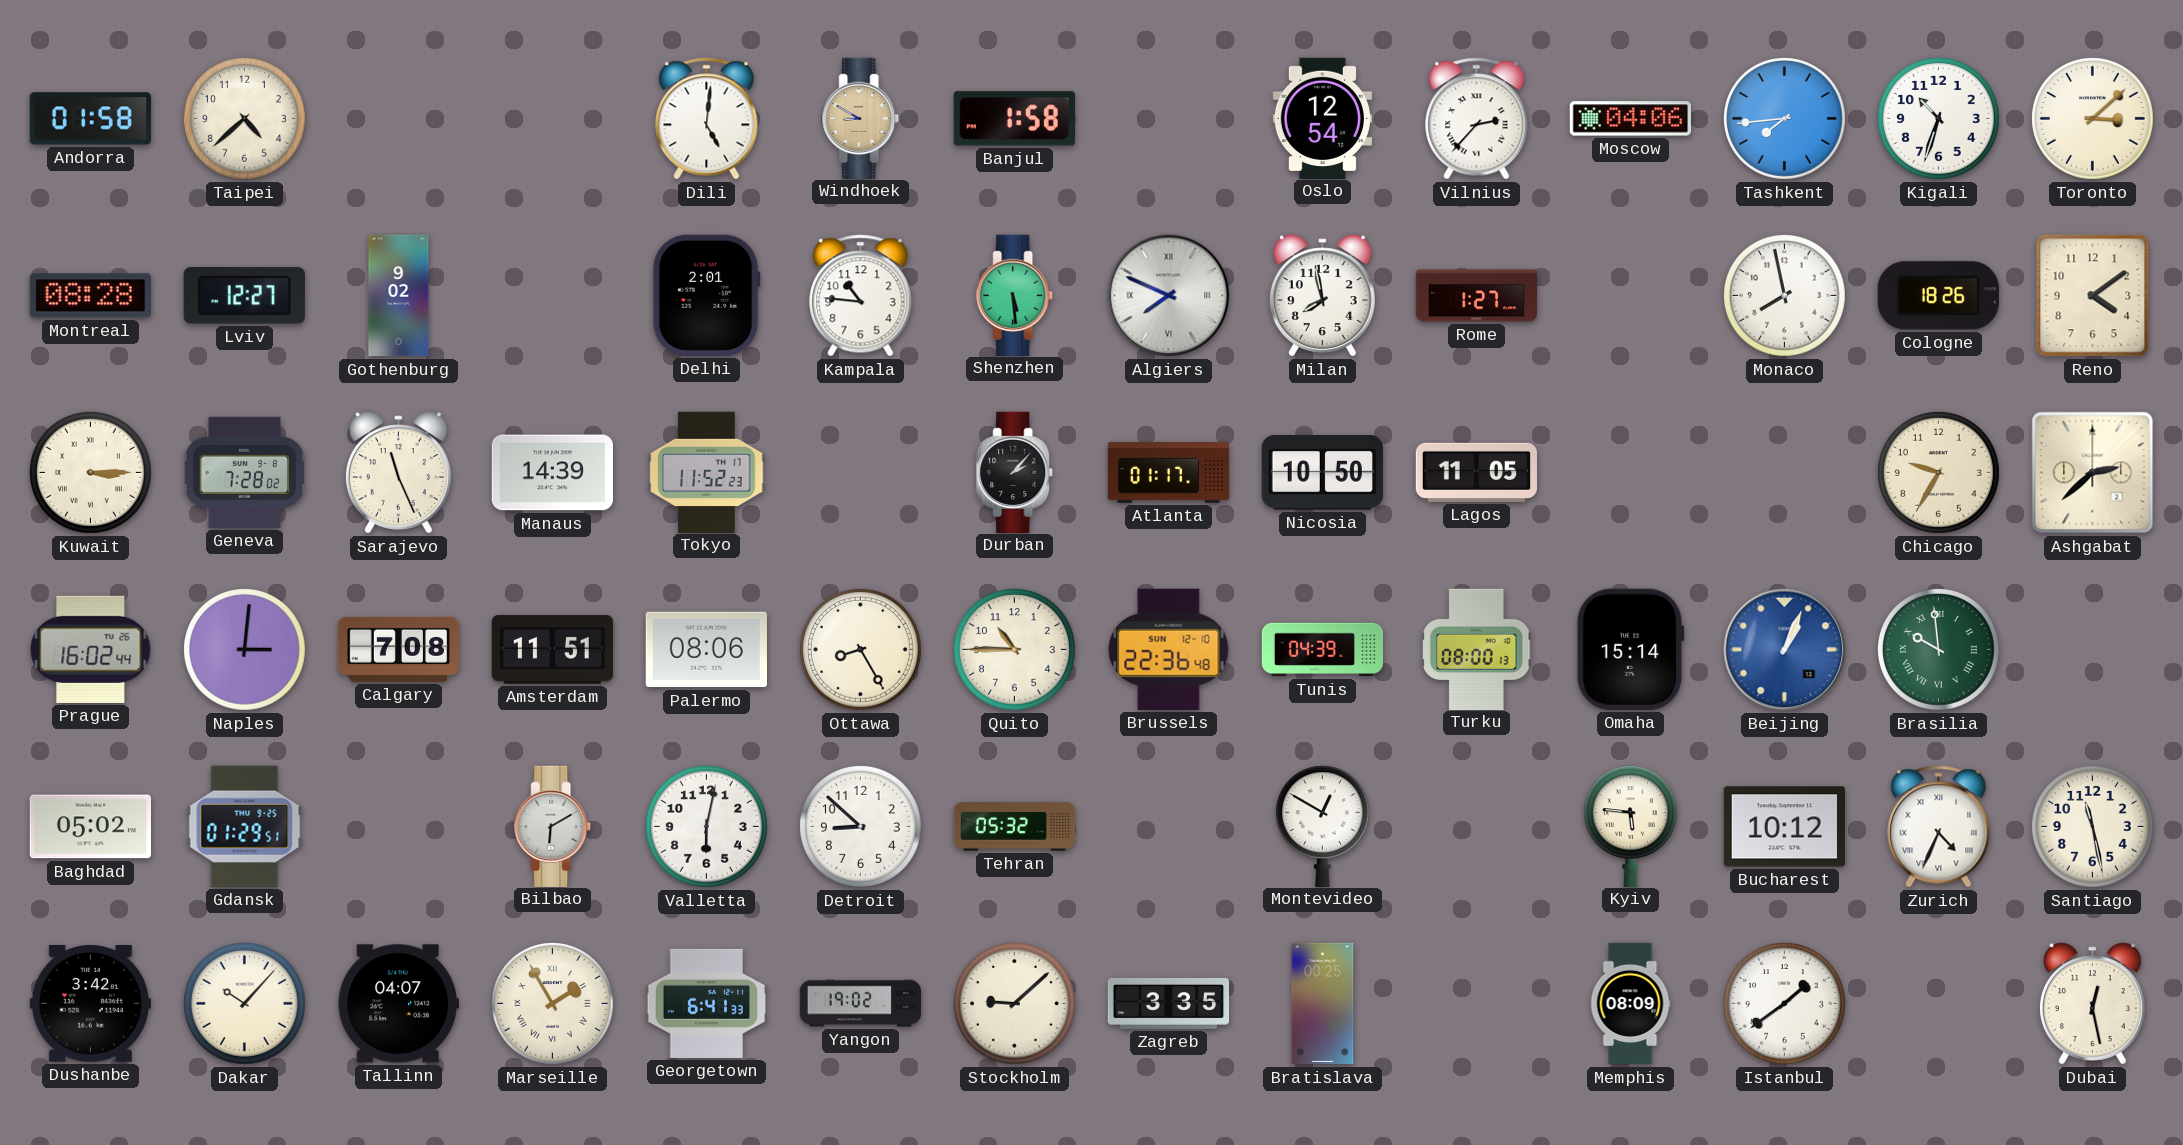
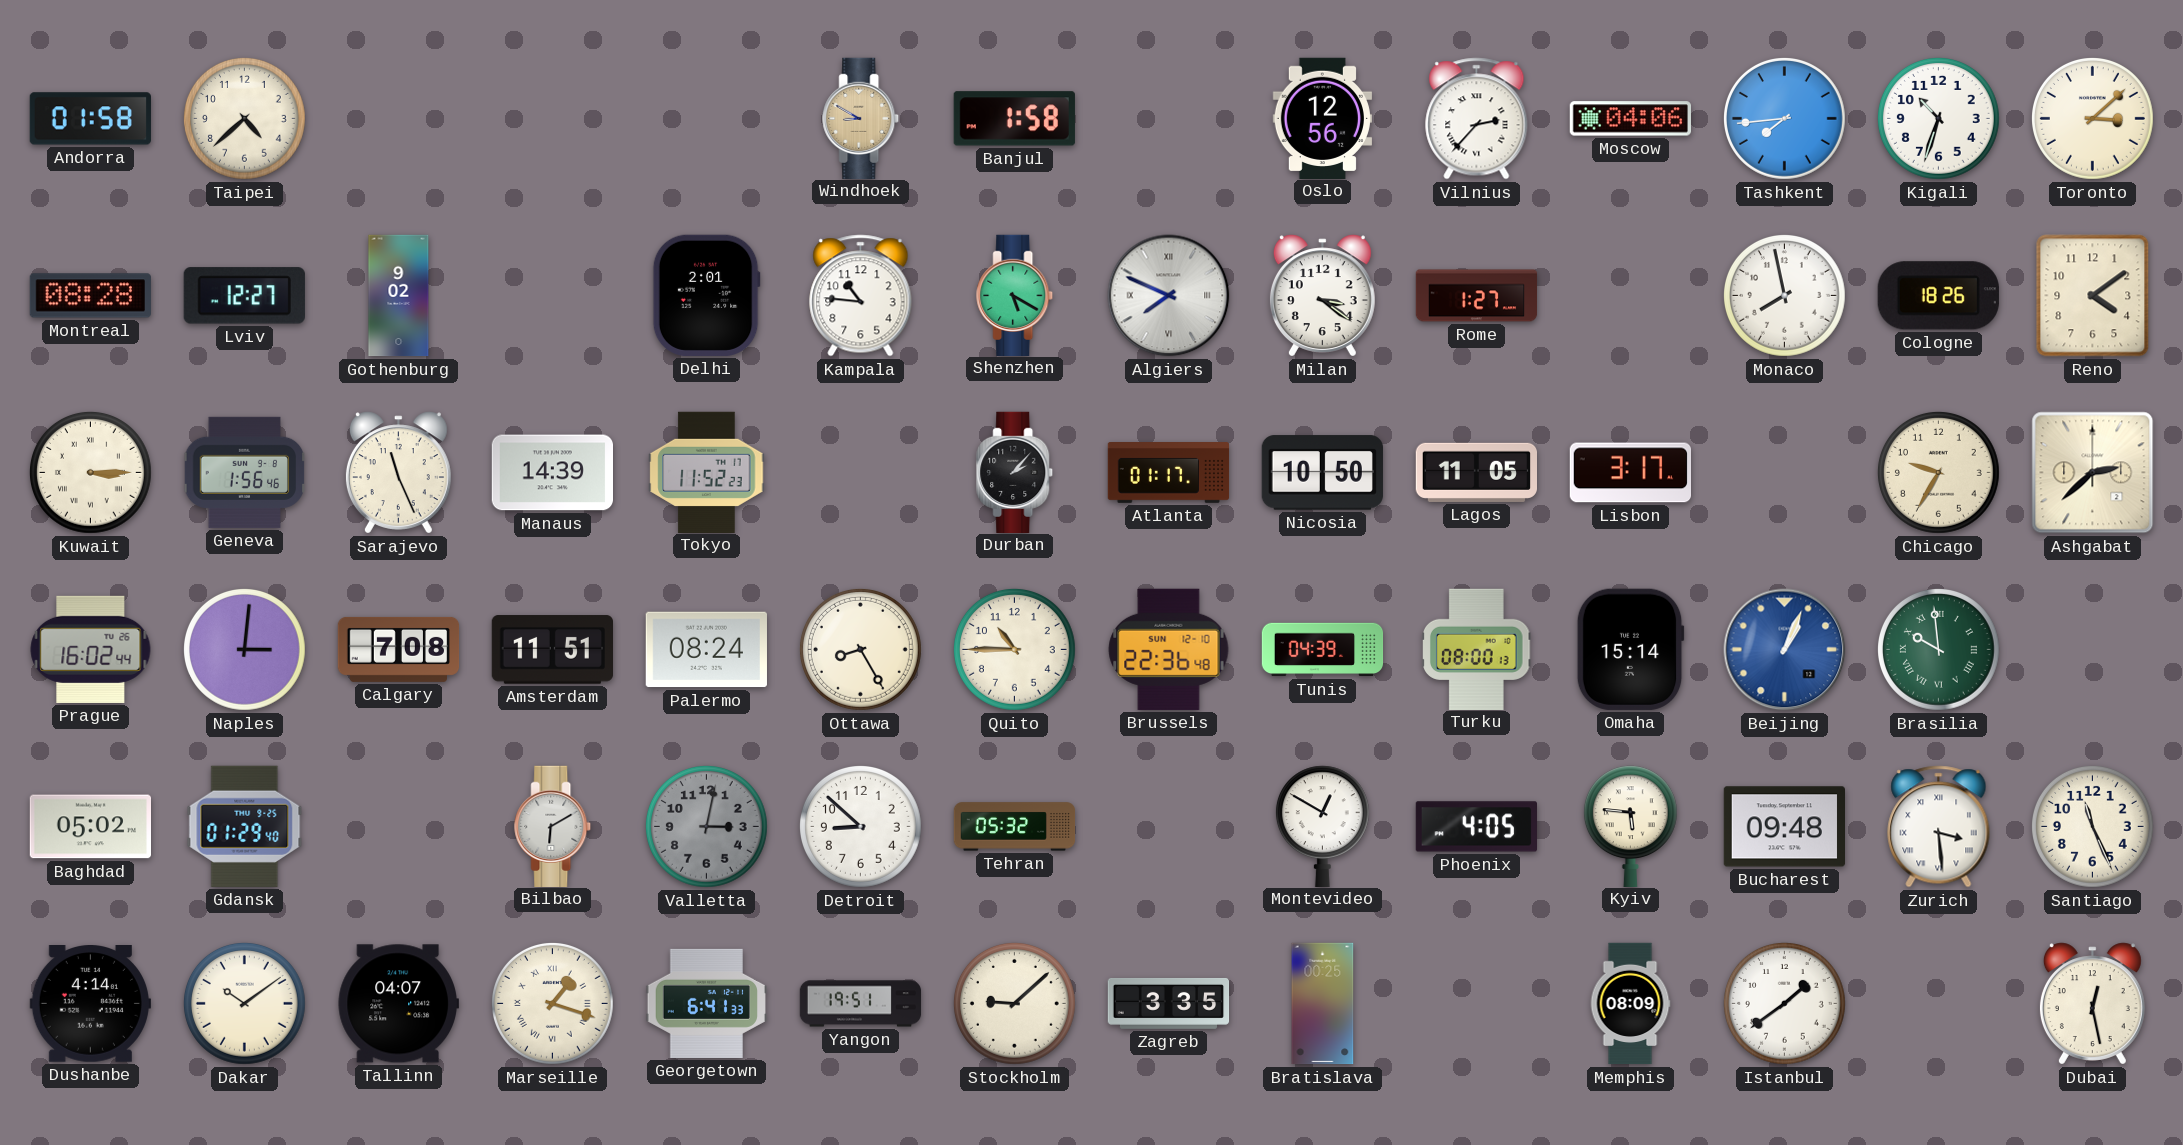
Dili: 5:01 -> none (707, 119)
Oslo: 12:54 -> 12:56 (1322, 118)
Shenzhen: 5:29 -> 5:20 (1015, 295)
Milan: 7:58 -> 3:21 (1322, 296)
Geneva: 7:28 -> 1:56 (245, 472)
Lisbon: none -> 3:17 (1630, 473)
Palermo: 08:06 -> 08:24 (706, 650)
Gdansk: 01:29:51 -> 01:29:40 (245, 826)
Valletta: 6:02 -> 3:02 (706, 826)
Valletta dial: white -> grey (706, 826)
Phoenix: none -> 4:05 (1476, 827)
Bucharest: 10:12 -> 09:48 (1784, 827)
Zurich: 4:34 -> 3:29 (1939, 827)
Santiago: 11:28 -> 11:26 (2092, 826)
Dushanbe: 3:42 -> 4:14 (90, 1004)
Dakar: 10:07 -> 10:09 (244, 1003)
Marseille: 1:55 -> 1:18 (552, 1003)
Yangon: 19:02 -> 19:51 (861, 1004)
